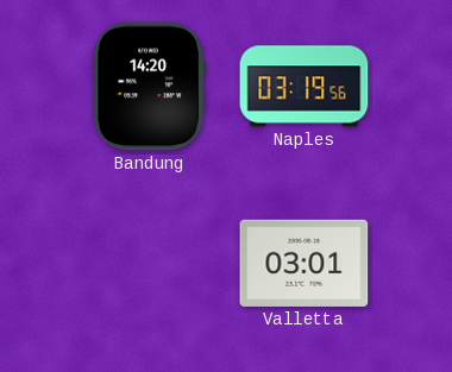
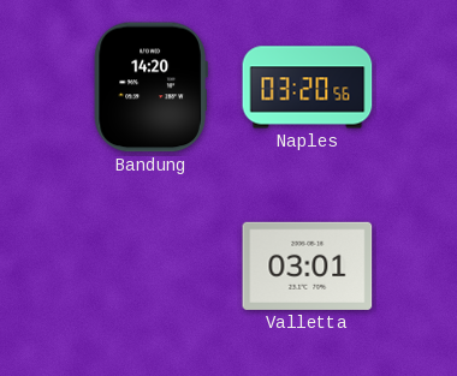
Naples: 03:19 -> 03:20 (308, 88)
